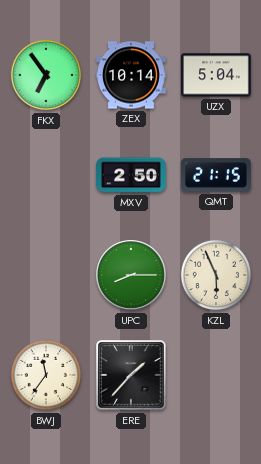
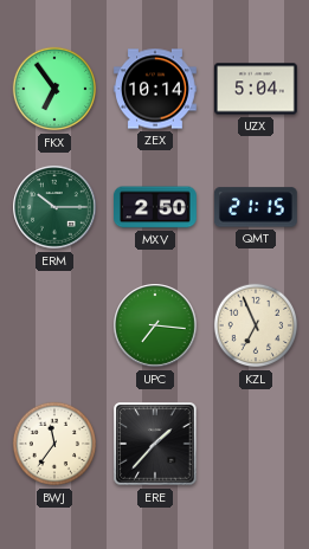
ERM: none -> 10:15 (54, 207)
UPC: 8:15 -> 7:16 (155, 325)
KZL: 5:56 -> 6:56 (256, 325)
